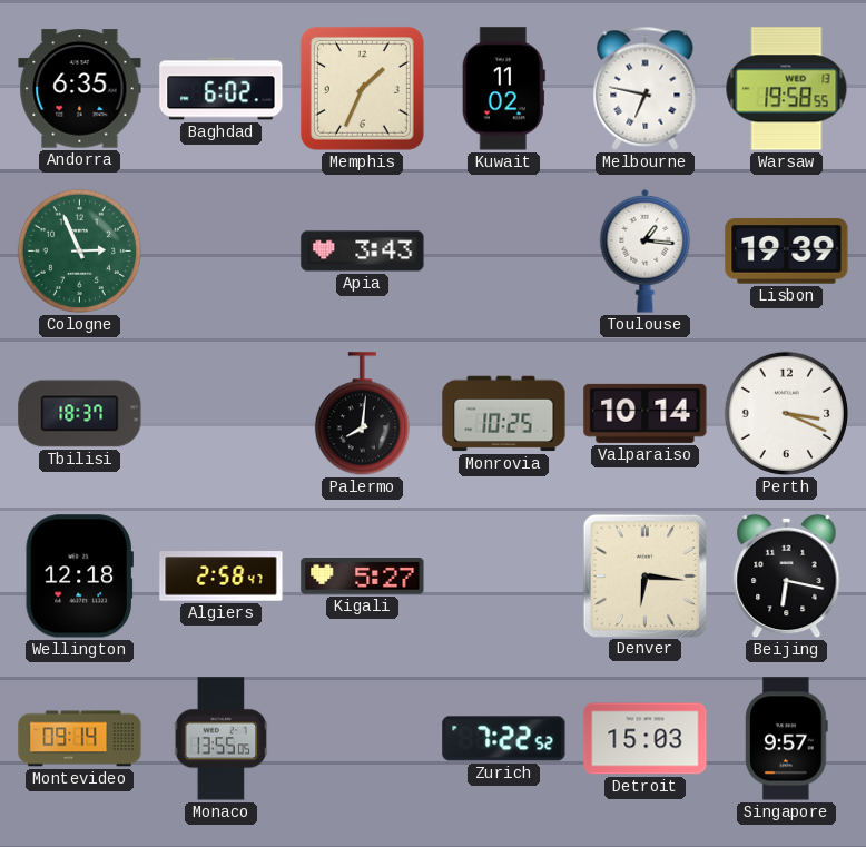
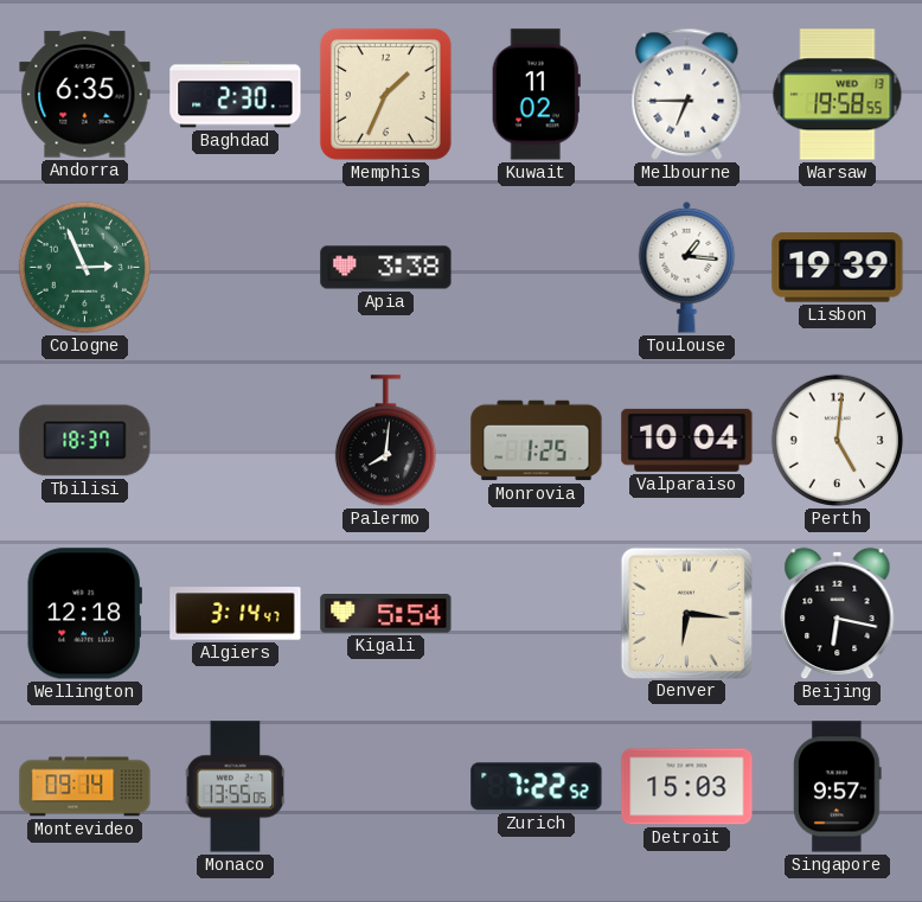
Baghdad: 6:02 -> 2:30 (236, 95)
Melbourne: 6:47 -> 6:45 (687, 94)
Apia: 3:43 -> 3:38 (386, 268)
Monrovia: 10:25 -> 1:25 (537, 441)
Valparaiso: 10:14 -> 10:04 (687, 440)
Perth: 3:19 -> 5:01 (837, 440)
Algiers: 2:58 -> 3:14 (236, 614)
Kigali: 5:27 -> 5:54 (386, 614)
